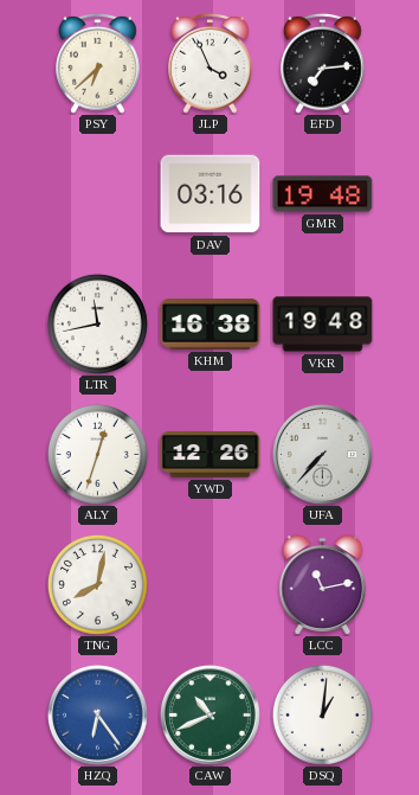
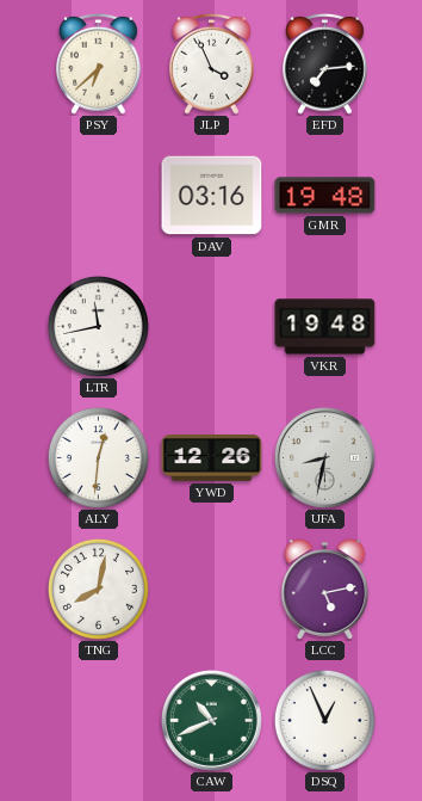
KHM: 16:38 -> none (211, 325)
ALY: 12:33 -> 12:31 (98, 457)
UFA: 7:37 -> 8:32 (324, 457)
LCC: 11:13 -> 5:13 (325, 590)
HZQ: 6:24 -> none (97, 714)
DSQ: 1:01 -> 12:56 (324, 720)
